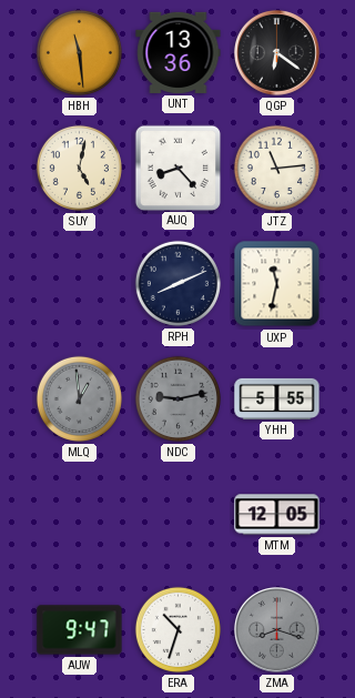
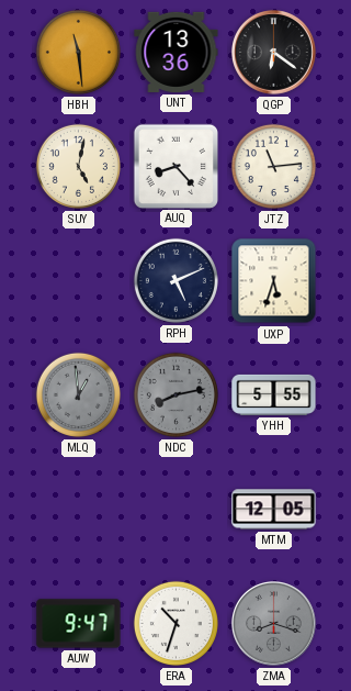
RPH: 8:11 -> 5:11 (175, 280)
UXP: 11:32 -> 5:33 (274, 281)
NDC: 9:13 -> 8:13 (175, 394)
